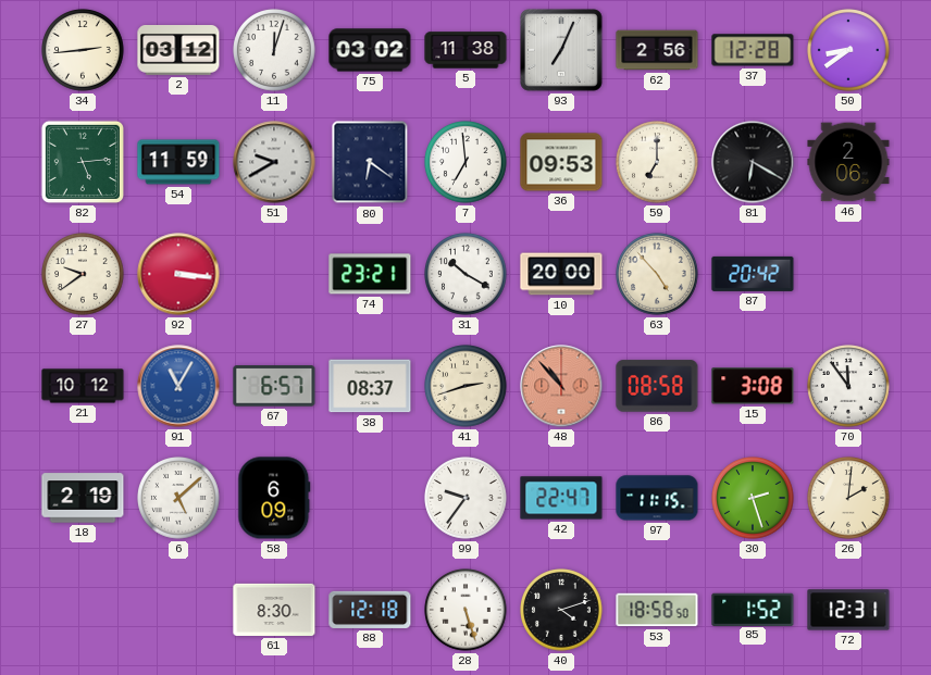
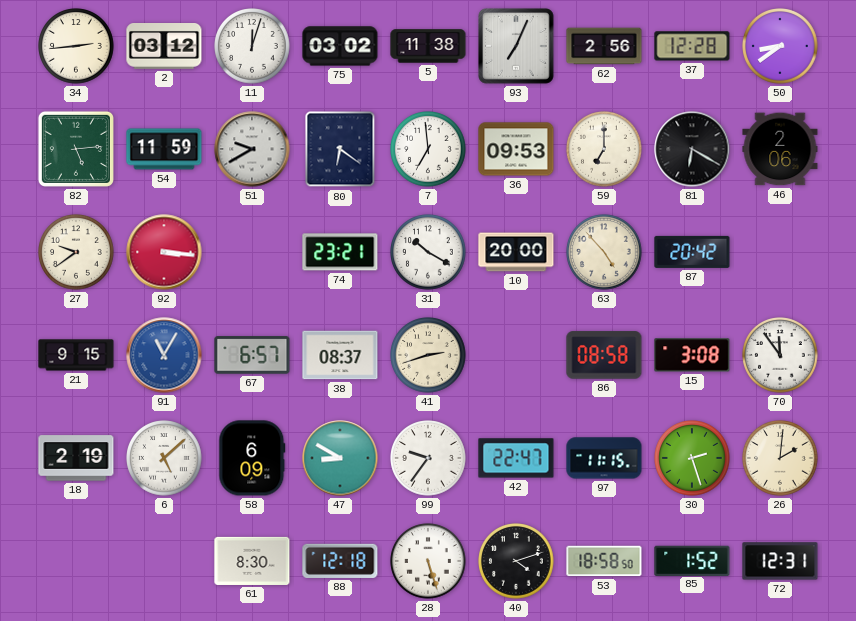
21: 10:12 -> 9:15 (76, 355)
48: 10:53 -> none (561, 386)
47: none -> 8:50 (340, 458)
